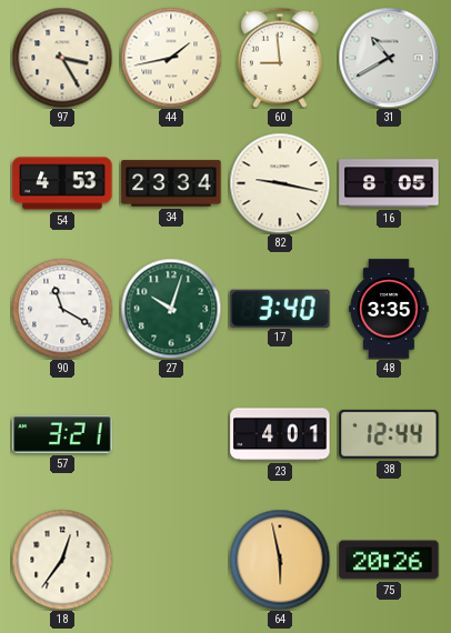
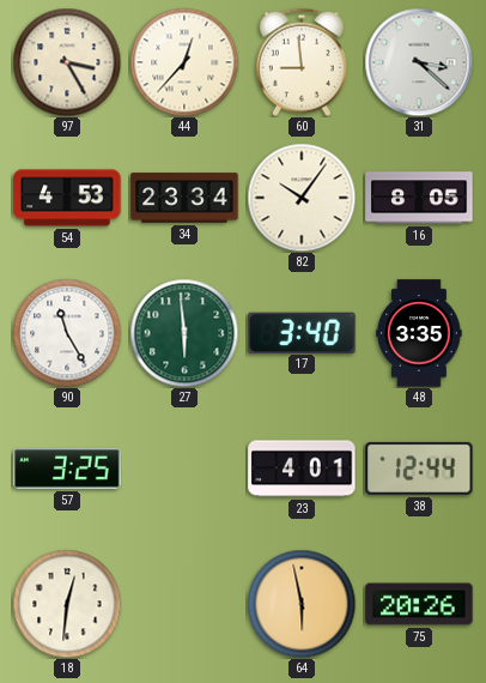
44: 1:43 -> 12:37 (184, 62)
31: 10:40 -> 3:22 (419, 62)
82: 9:17 -> 10:06 (302, 198)
90: 11:20 -> 11:25 (67, 333)
27: 10:03 -> 5:59 (184, 333)
57: 3:21 -> 3:25 (67, 470)
18: 12:36 -> 12:31 (67, 604)
